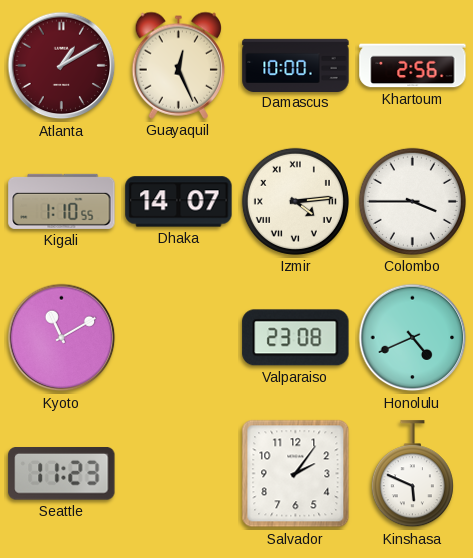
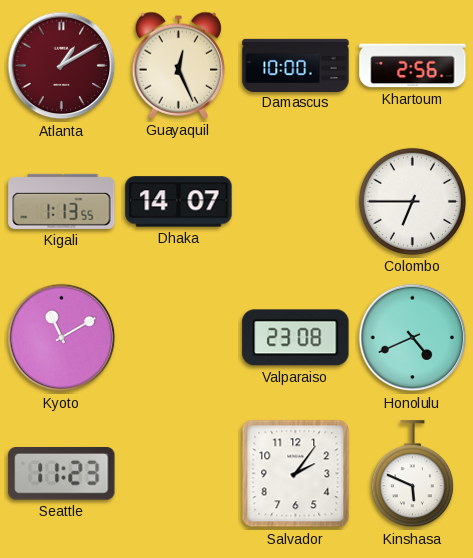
Kigali: 1:10 -> 1:13 (62, 201)
Izmir: 4:14 -> none (295, 201)
Colombo: 3:45 -> 6:45 (412, 201)
